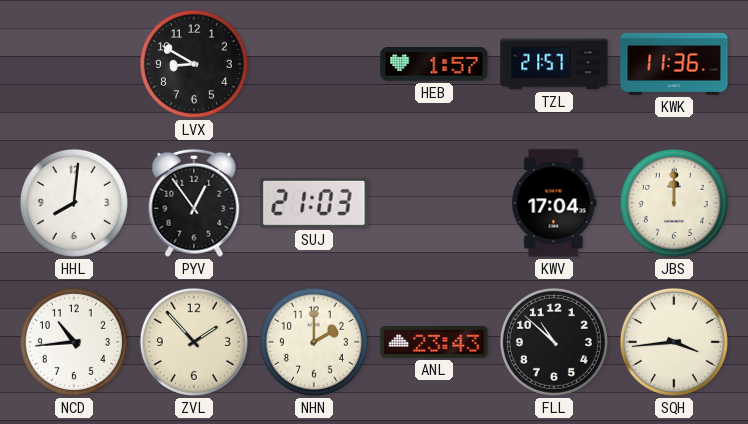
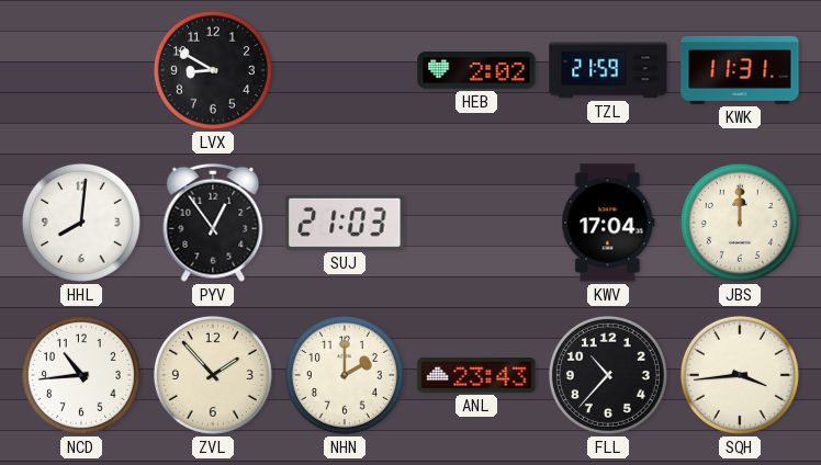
HEB: 1:57 -> 2:02 (476, 71)
TZL: 21:57 -> 21:59 (608, 70)
KWK: 11:36 -> 11:31 (740, 70)
FLL: 10:52 -> 10:37 (608, 375)
